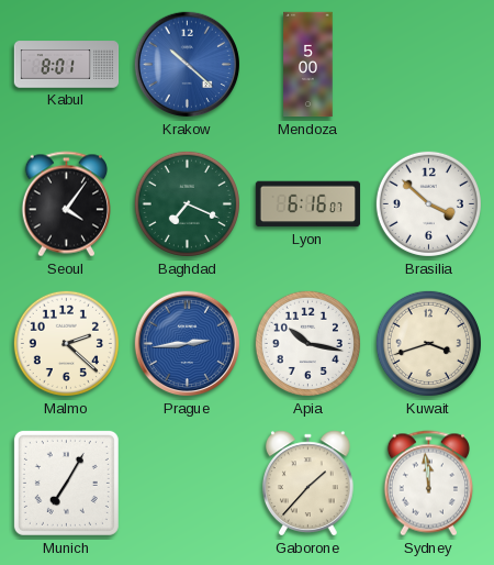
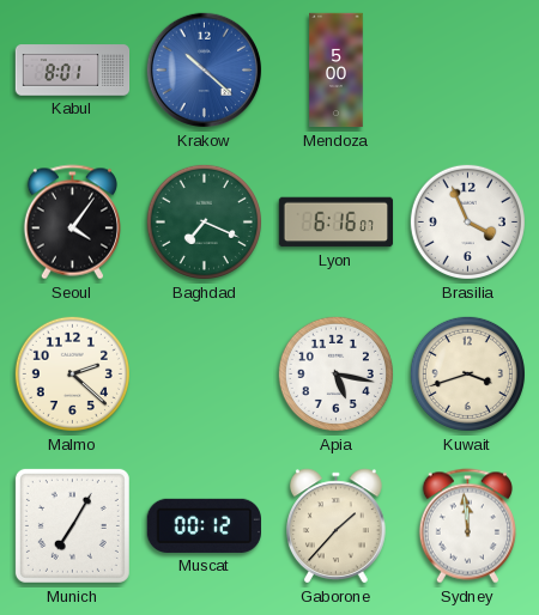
Brasilia: 3:52 -> 3:56 (467, 221)
Prague: 2:44 -> none (188, 344)
Apia: 10:17 -> 5:17 (335, 373)
Muscat: none -> 00:12 (204, 525)
